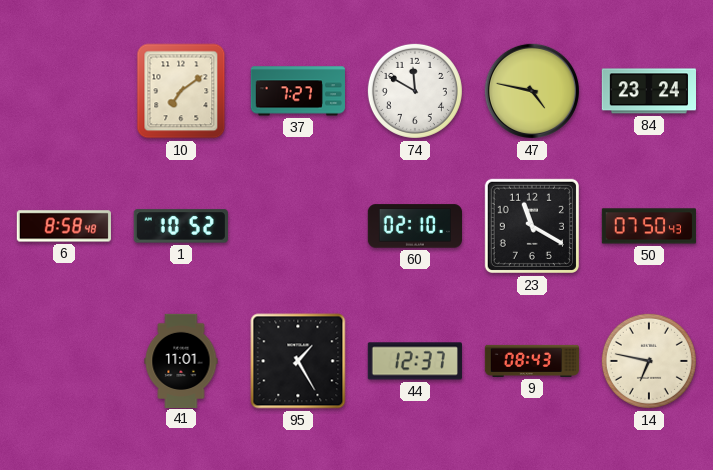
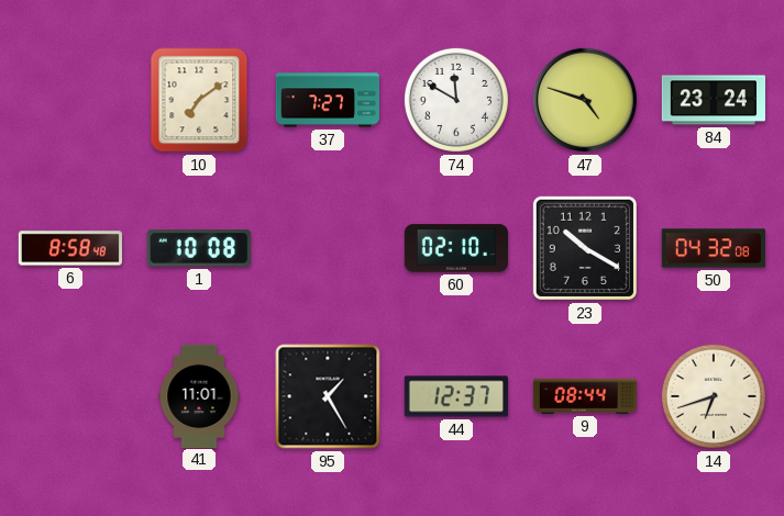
47: 4:47 -> 4:48 (585, 100)
1: 10:52 -> 10:08 (199, 248)
23: 11:20 -> 10:20 (585, 248)
50: 07:50 -> 04:32 (713, 248)
9: 08:43 -> 08:44 (585, 396)
14: 6:47 -> 6:42 (714, 396)
